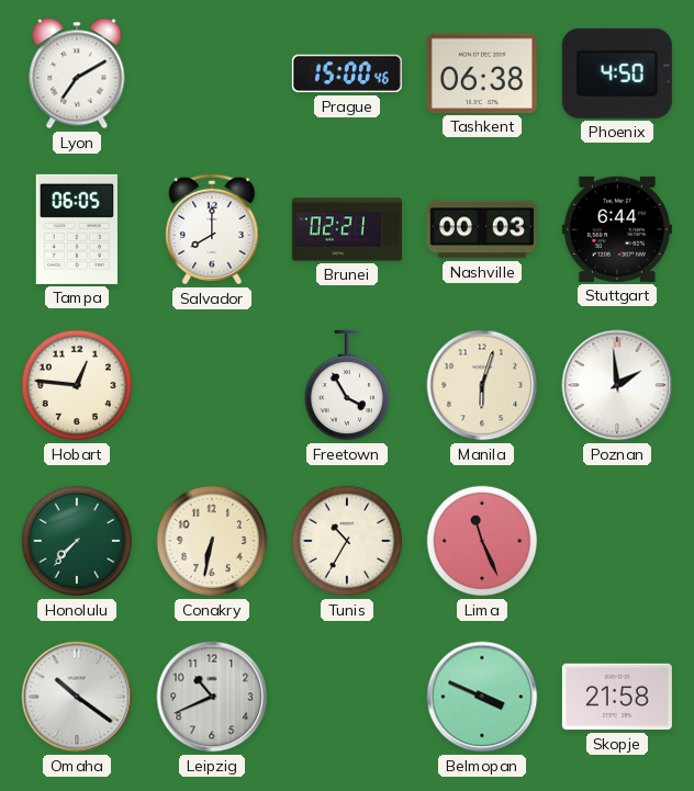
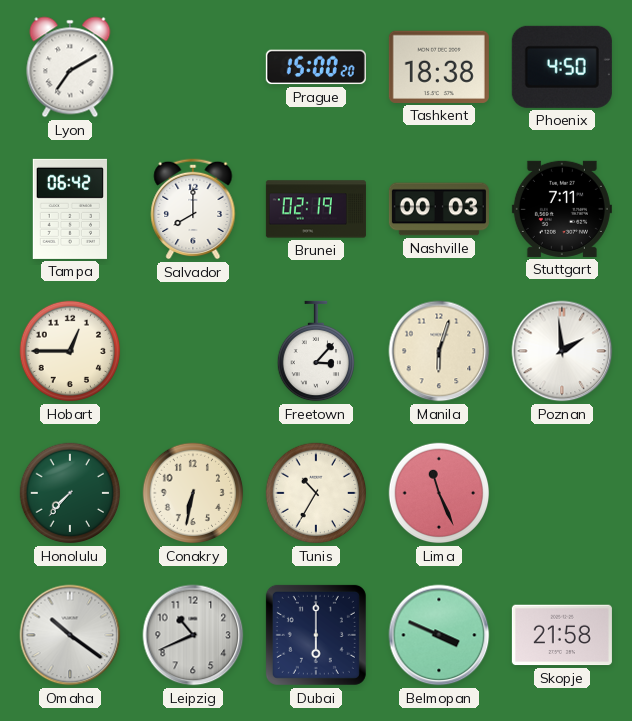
Prague: 15:00:46 -> 15:00:20 (316, 67)
Tashkent: 06:38 -> 18:38 (439, 67)
Tampa: 06:05 -> 06:42 (70, 209)
Brunei: 02:21 -> 02:19 (316, 209)
Stuttgart: 6:44 -> 7:11 (562, 209)
Hobart: 12:46 -> 12:45 (70, 351)
Freetown: 3:55 -> 3:07 (315, 351)
Dubai: none -> 6:00 (316, 635)
